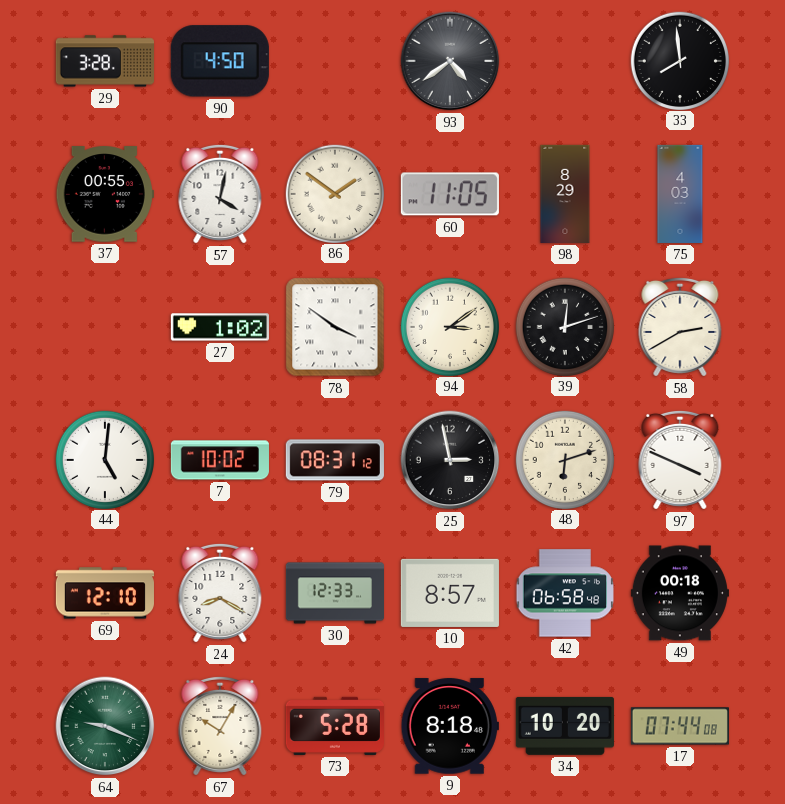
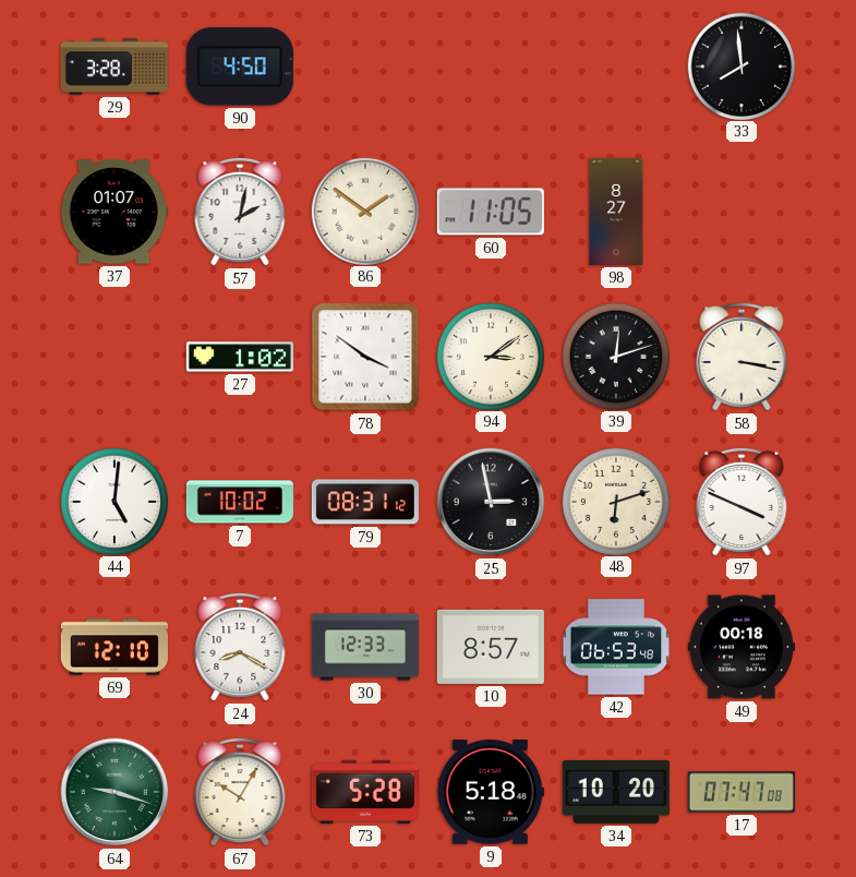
93: 4:39 -> none (450, 61)
37: 00:55 -> 01:07 (114, 212)
57: 4:02 -> 2:02 (240, 212)
98: 8:29 -> 8:27 (616, 212)
75: 4:03 -> none (680, 194)
58: 2:40 -> 3:17 (742, 357)
42: 06:58 -> 06:53 (615, 647)
64: 9:19 -> 9:18 (114, 792)
9: 8:18 -> 5:18 (491, 792)
17: 07:44 -> 07:47 (742, 792)
